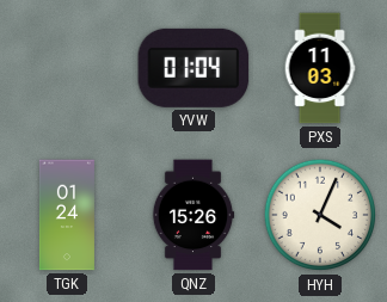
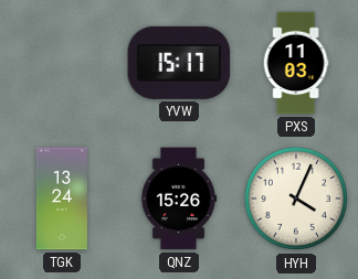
YVW: 01:04 -> 15:17 (179, 63)
TGK: 01:24 -> 13:24 (62, 198)
